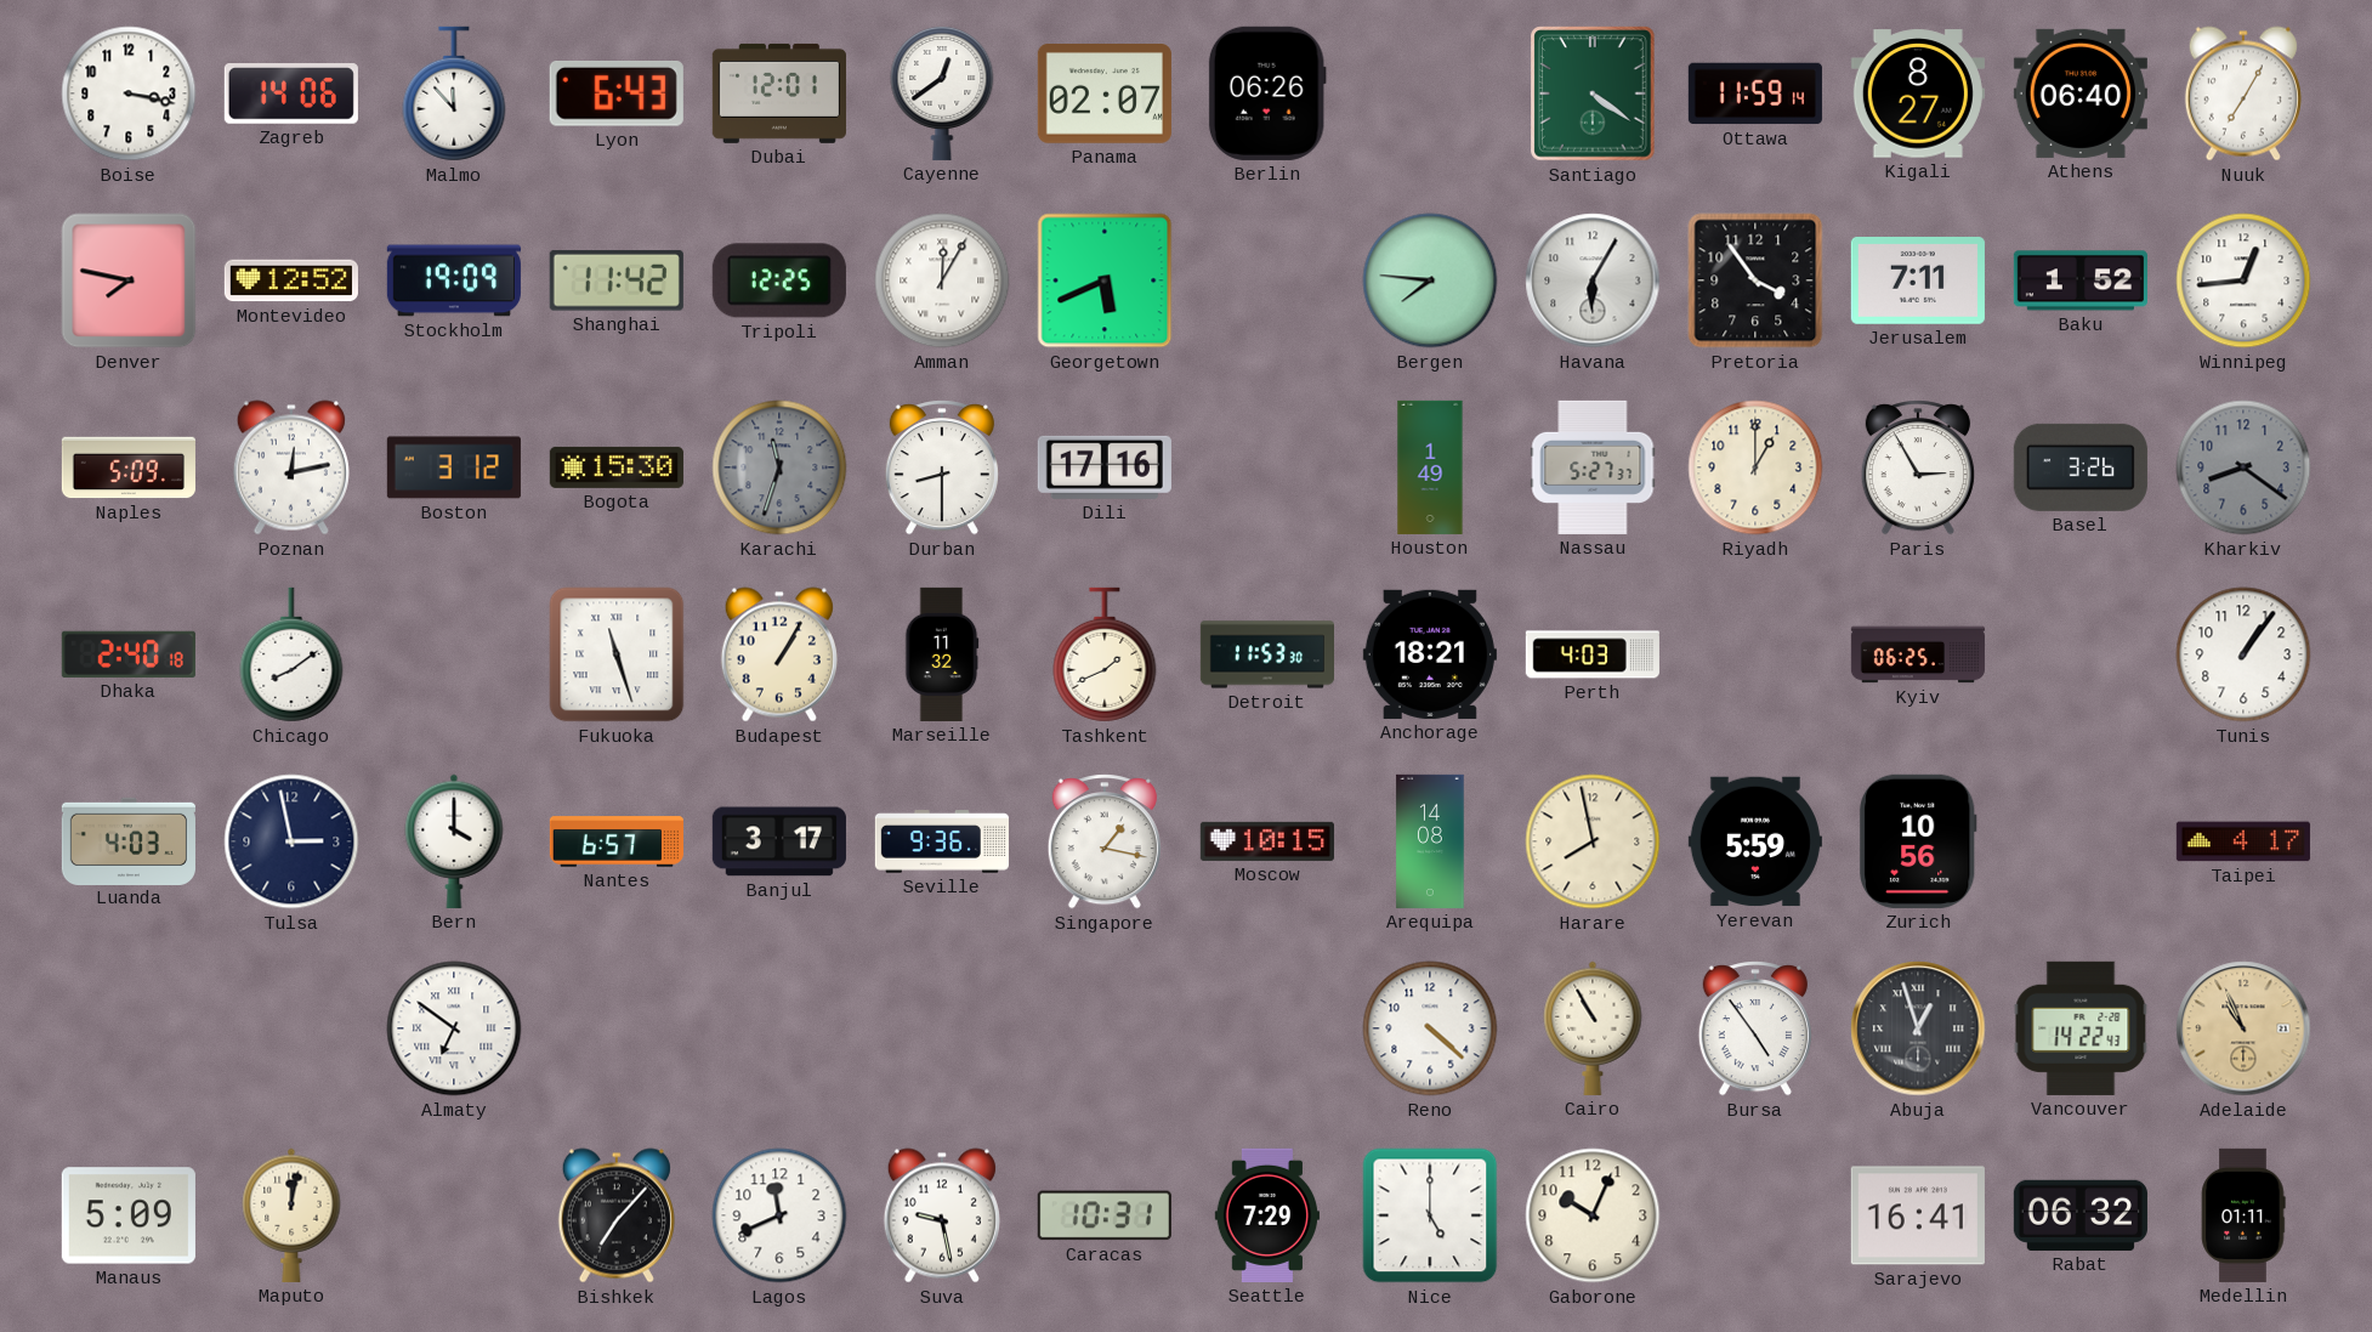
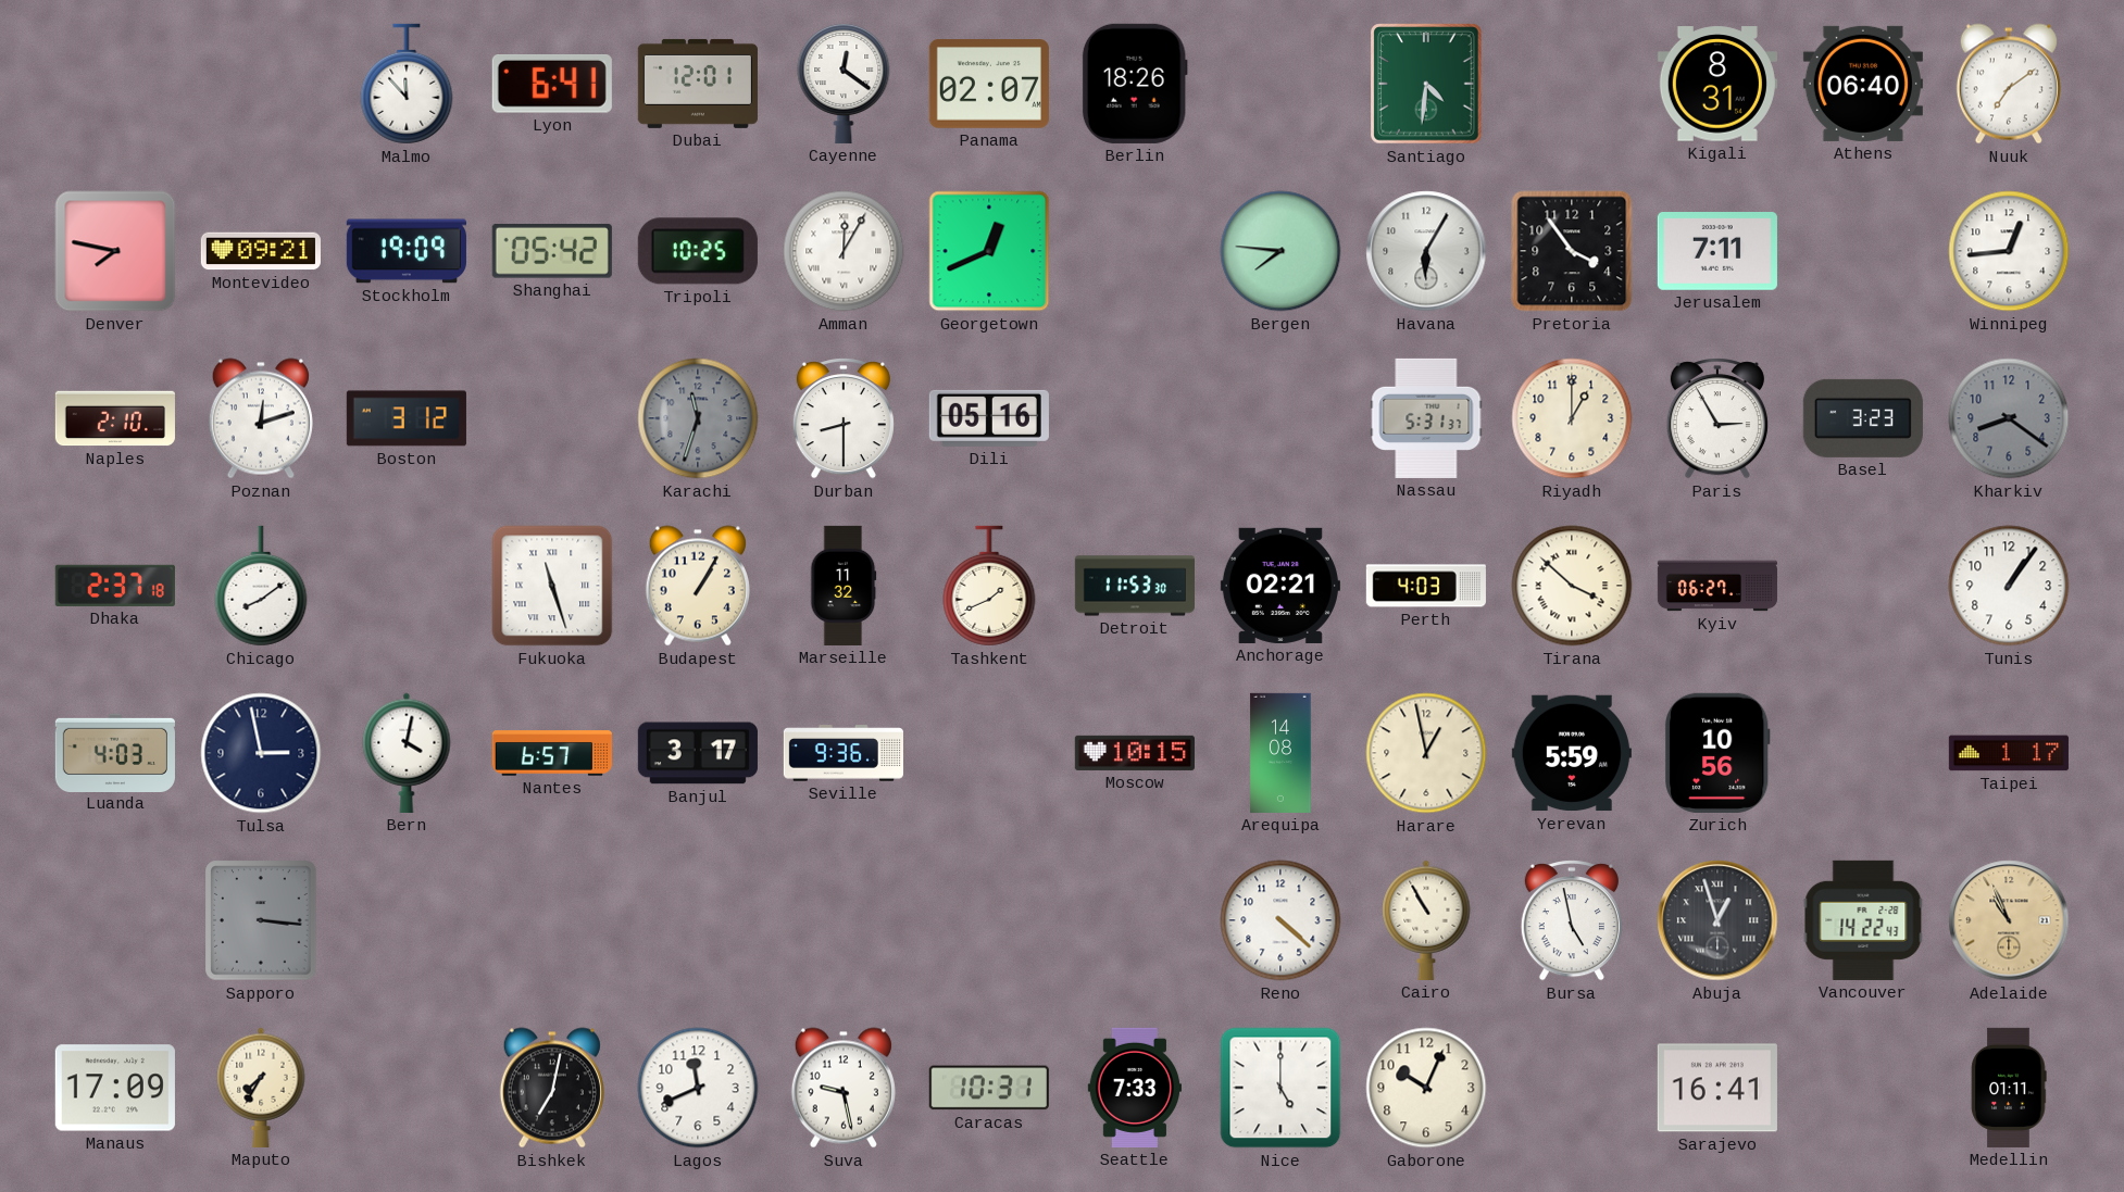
Boise: 3:17 -> none (129, 93)
Zagreb: 14:06 -> none (291, 95)
Lyon: 6:43 -> 6:41 (552, 85)
Cayenne: 12:39 -> 12:21 (844, 83)
Berlin: 06:26 -> 18:26 (1135, 84)
Santiago: 4:21 -> 4:31 (1426, 84)
Ottawa: 11:59 -> none (1755, 93)
Kigali: 8:27 -> 8:31 (1717, 84)
Nuuk: 7:05 -> 7:09 (2009, 84)
Montevideo: 12:52 -> 09:21 (261, 251)
Shanghai: 11:42 -> 05:42 (552, 251)
Tripoli: 12:25 -> 10:25 (698, 251)
Georgetown: 5:41 -> 12:41 (989, 251)
Baku: 1:52 -> none (2081, 280)
Naples: 5:09 -> 2:10 (115, 418)
Poznan: 12:13 -> 12:12 (261, 418)
Bogota: 15:30 -> none (617, 467)
Dili: 17:16 -> 05:16 (989, 418)
Houston: 1:49 -> none (1430, 467)
Nassau: 5:27 -> 5:31 (1426, 418)
Basel: 3:26 -> 3:23 (1863, 418)
Dhaka: 2:40 -> 2:37 (115, 586)
Anchorage: 18:21 -> 02:21 (1280, 586)
Tirana: none -> 3:52 (1572, 586)
Kyiv: 06:25 -> 06:27 (1716, 586)
Bern: 4:00 -> 4:02 (407, 753)
Singapore: 1:17 -> none (1105, 841)
Harare: 7:58 -> 12:58 (1426, 753)
Taipei: 4:17 -> 1:17 (2009, 753)
Sapporo: none -> 3:16 (261, 920)
Almaty: 6:51 -> none (454, 1028)
Bursa: 4:54 -> 4:58 (1572, 920)
Manaus: 5:09 -> 17:09 (115, 1088)
Maputo: 12:02 -> 7:35 (261, 1088)
Bishkek: 7:07 -> 7:02 (552, 1088)
Seattle: 7:29 -> 7:33 (1134, 1088)
Rabat: 06:32 -> none (2081, 1215)
